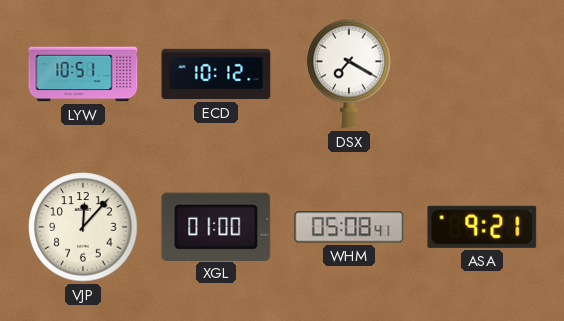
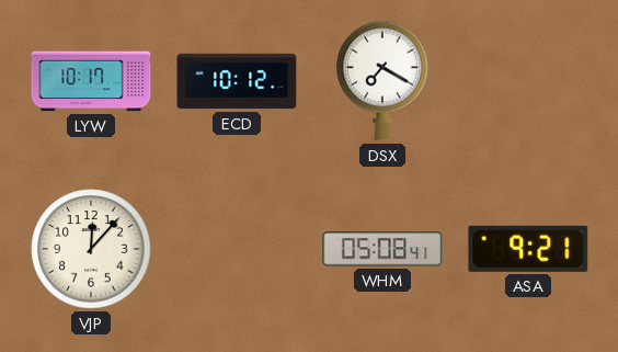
LYW: 10:51 -> 10:17 (91, 81)
XGL: 01:00 -> none (216, 226)
